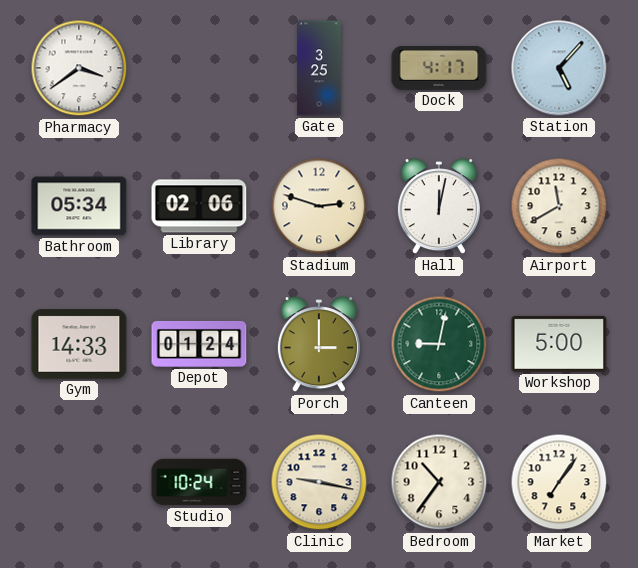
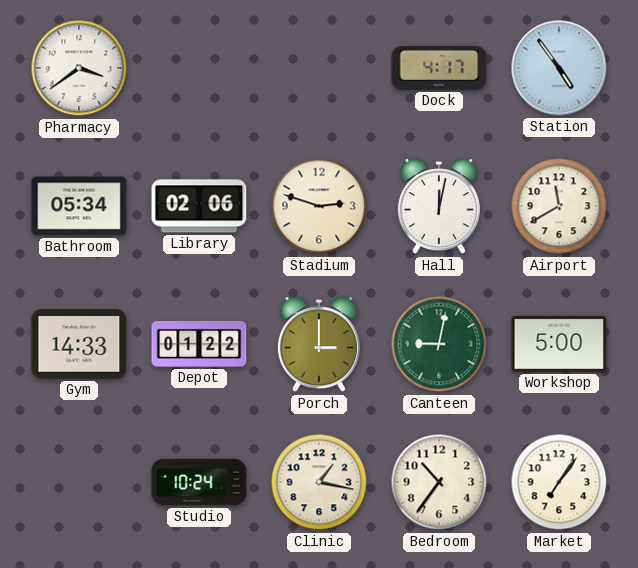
Gate: 3:25 -> none (319, 68)
Station: 5:07 -> 4:54 (559, 68)
Depot: 01:24 -> 01:22 (199, 344)
Clinic: 9:17 -> 1:17 (319, 482)
